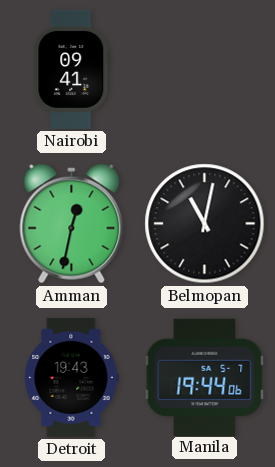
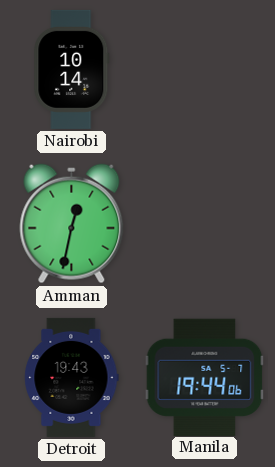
Nairobi: 09:41 -> 10:14 (72, 69)
Belmopan: 11:02 -> none (205, 224)
